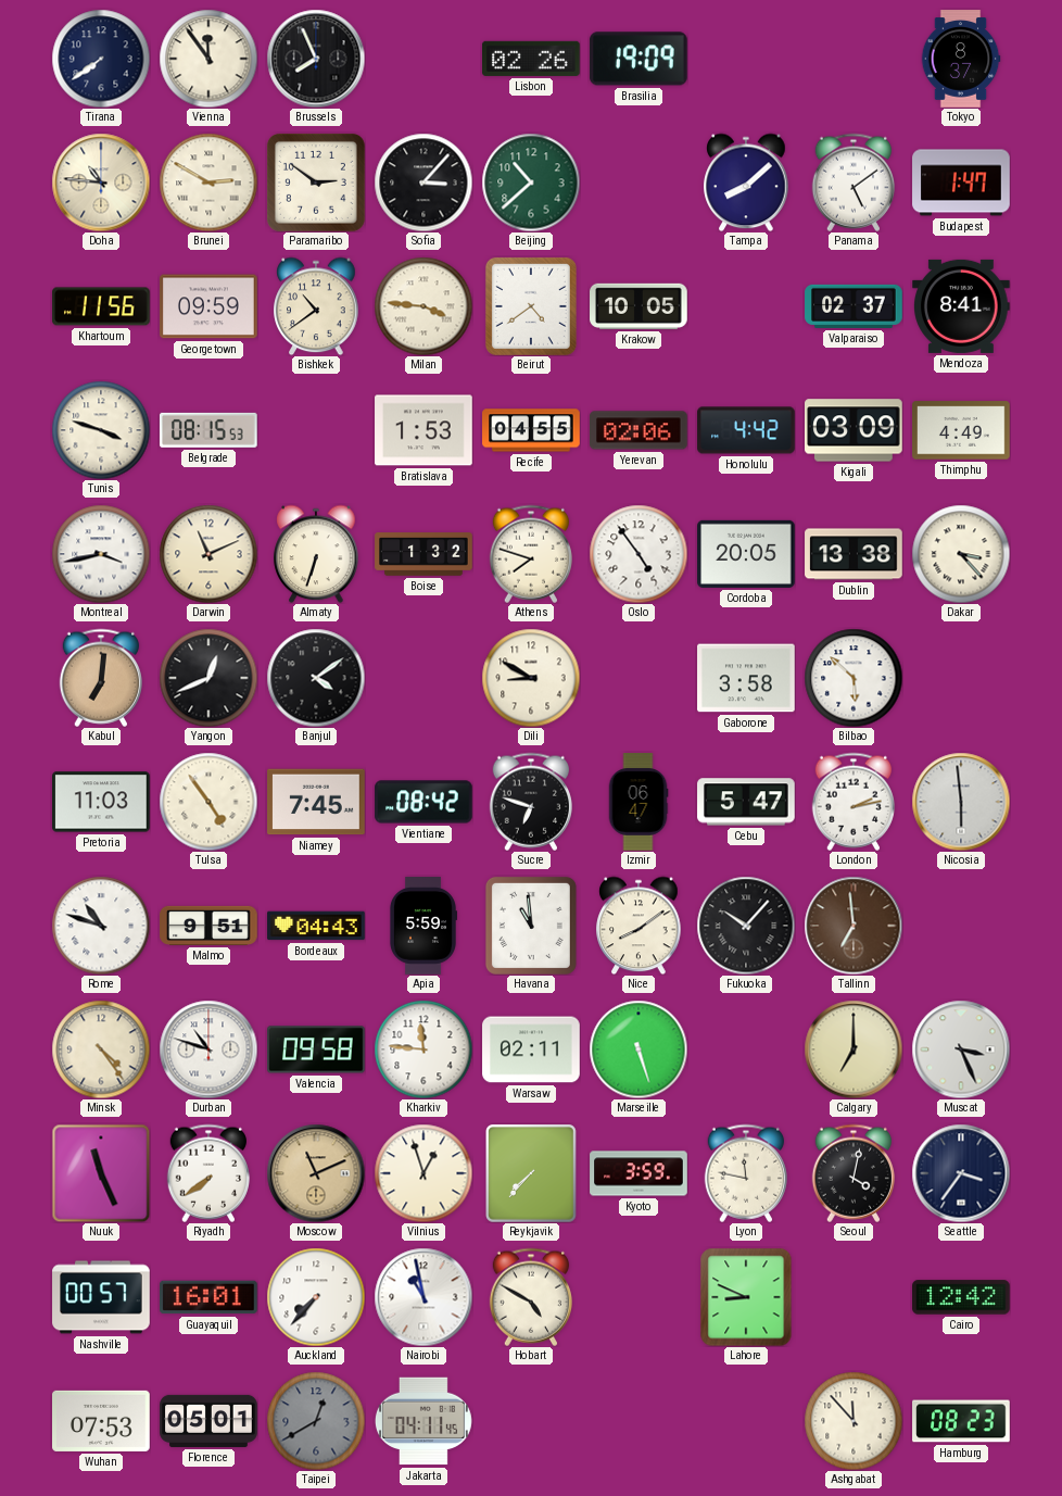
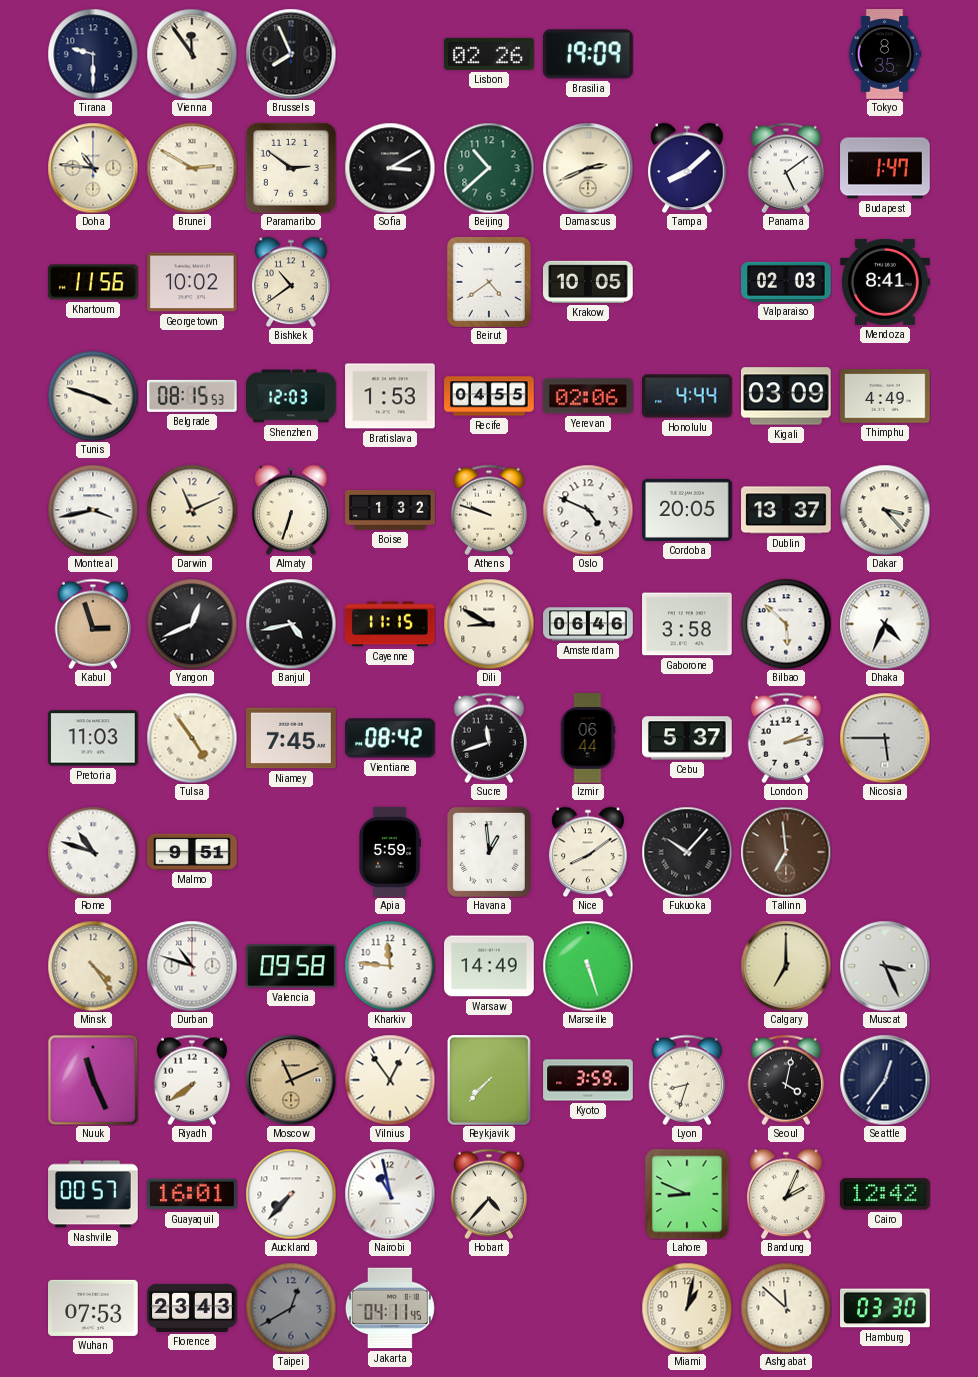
Tirana: 7:39 -> 9:30 (93, 54)
Tokyo: 8:37 -> 8:35 (885, 54)
Sofia: 3:07 -> 3:10 (390, 168)
Damascus: none -> 2:41 (588, 168)
Georgetown: 09:59 -> 10:02 (192, 282)
Milan: 3:46 -> none (423, 306)
Valparaiso: 02:37 -> 02:03 (786, 282)
Shenzhen: none -> 12:03 (291, 396)
Honolulu: 4:42 -> 4:44 (687, 396)
Athens: 7:48 -> 9:48 (488, 510)
Oslo: 4:54 -> 4:49 (588, 510)
Dublin: 13:38 -> 13:37 (786, 510)
Kabul: 7:01 -> 2:57 (92, 624)
Banjul: 4:09 -> 4:43 (291, 624)
Cayenne: none -> 11:15 (390, 624)
Amsterdam: none -> 06:46 (588, 624)
Dhaka: none -> 4:34 (885, 624)
Sucre: 6:48 -> 11:42 (488, 738)
Izmir: 06:47 -> 06:44 (588, 738)
Cebu: 5:47 -> 5:37 (687, 738)
Nicosia: 5:59 -> 5:45 (885, 738)
Bordeaux: 04:43 -> none (316, 926)
Havana: 10:59 -> 12:59 (489, 852)
Warsaw: 02:11 -> 14:49 (489, 966)
Vilnius: 12:57 -> 12:54 (390, 1080)
Lyon: 11:47 -> 8:33 (686, 1080)
Seattle: 3:36 -> 12:36 (885, 1080)
Hobart: 4:50 -> 4:37 (488, 1194)
Bandung: none -> 2:04 (786, 1194)
Florence: 05:01 -> 23:43 (192, 1308)
Miami: none -> 1:02 (687, 1308)
Ashgabat: 11:53 -> 11:52 (786, 1308)
Hamburg: 08:23 -> 03:30 (885, 1308)
